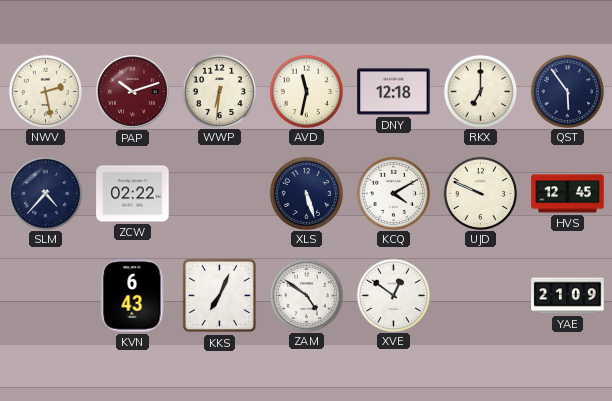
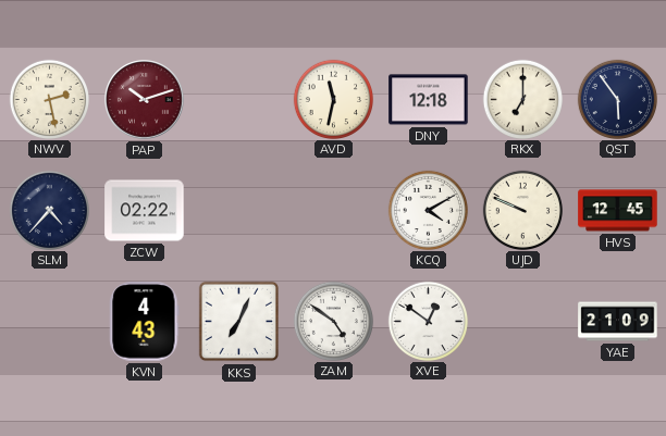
WWP: 6:31 -> none (219, 91)
XLS: 5:27 -> none (306, 193)
KVN: 6:43 -> 4:43 (145, 322)
